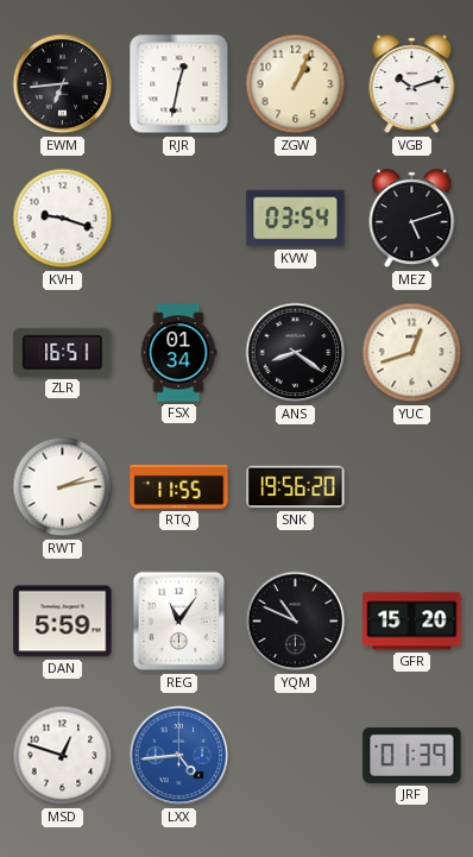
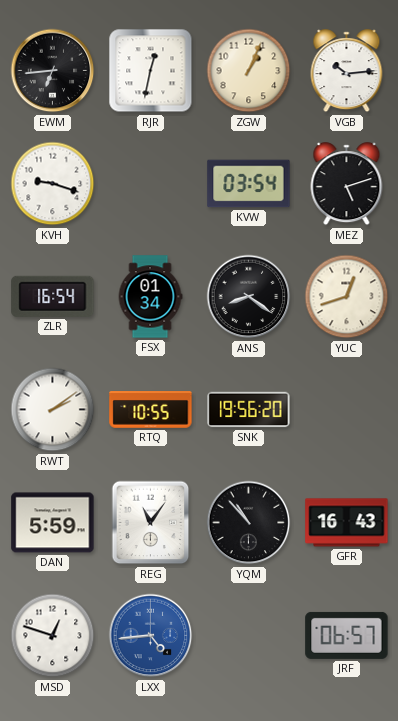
VGB: 10:12 -> 10:14 (347, 71)
ZLR: 16:51 -> 16:54 (53, 296)
RWT: 2:13 -> 2:09 (53, 410)
RTQ: 11:55 -> 10:55 (151, 410)
YQM: 10:49 -> 10:53 (249, 523)
GFR: 15:20 -> 16:43 (347, 523)
JRF: 01:39 -> 06:57 (347, 635)
